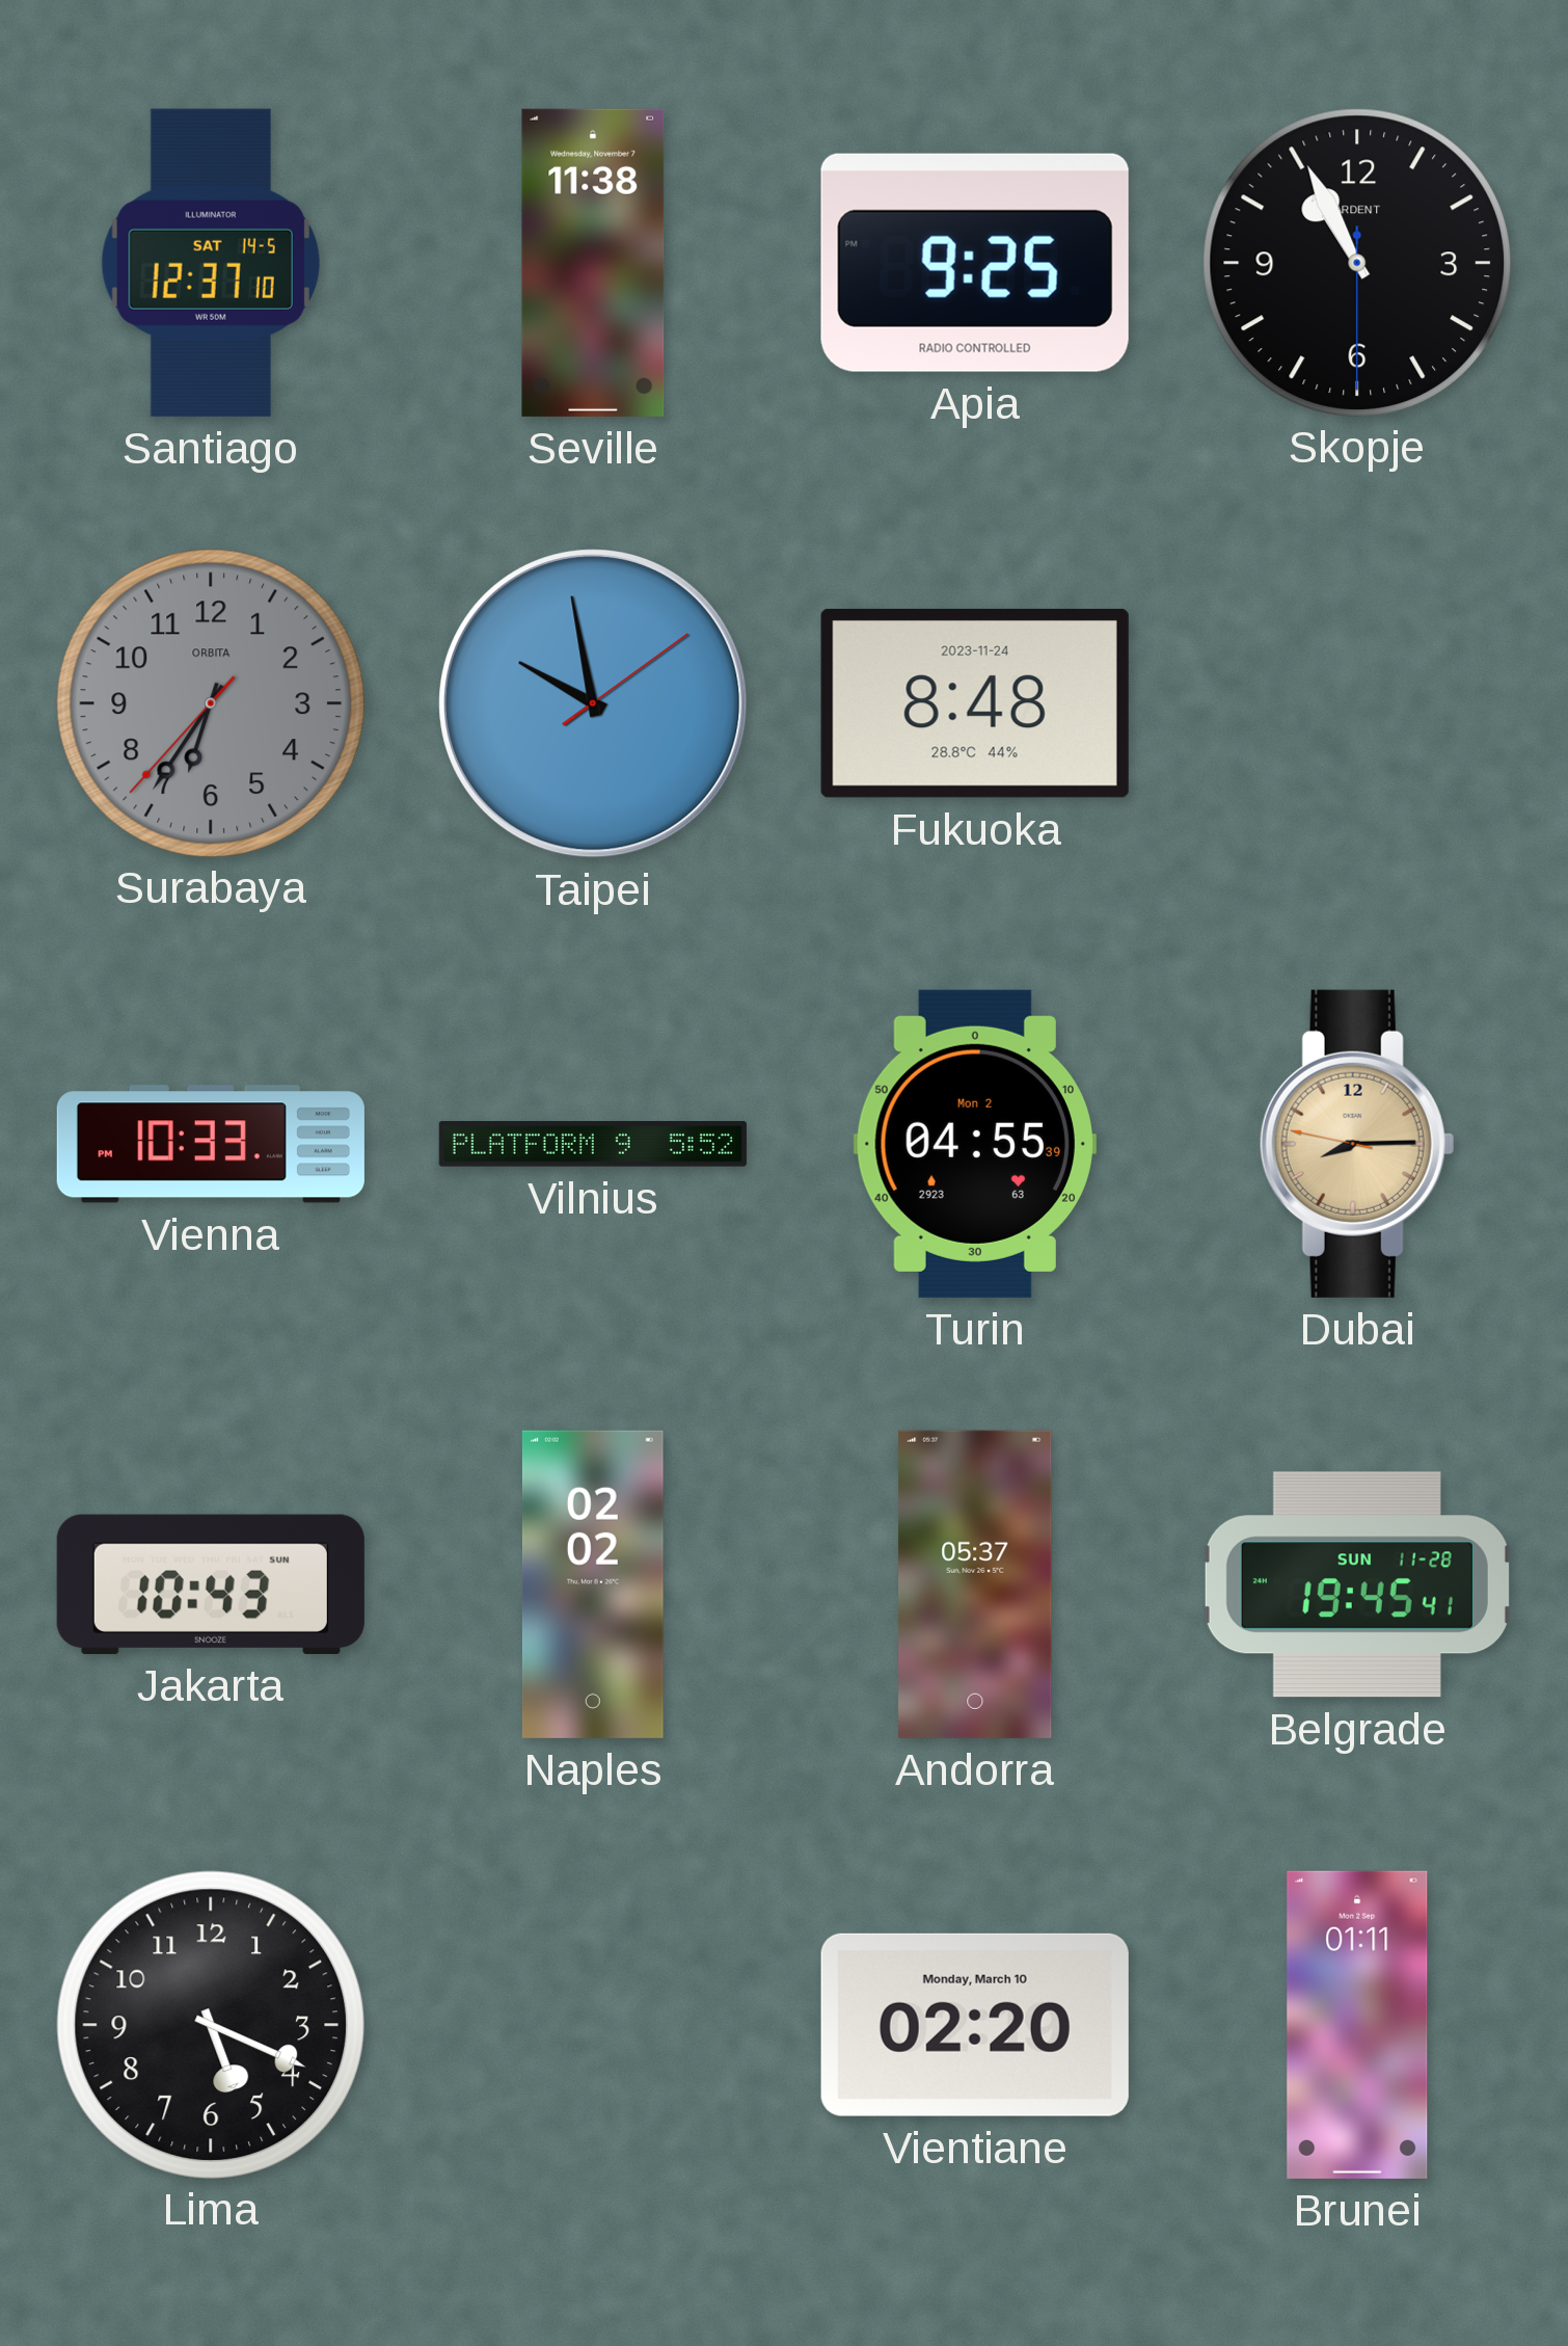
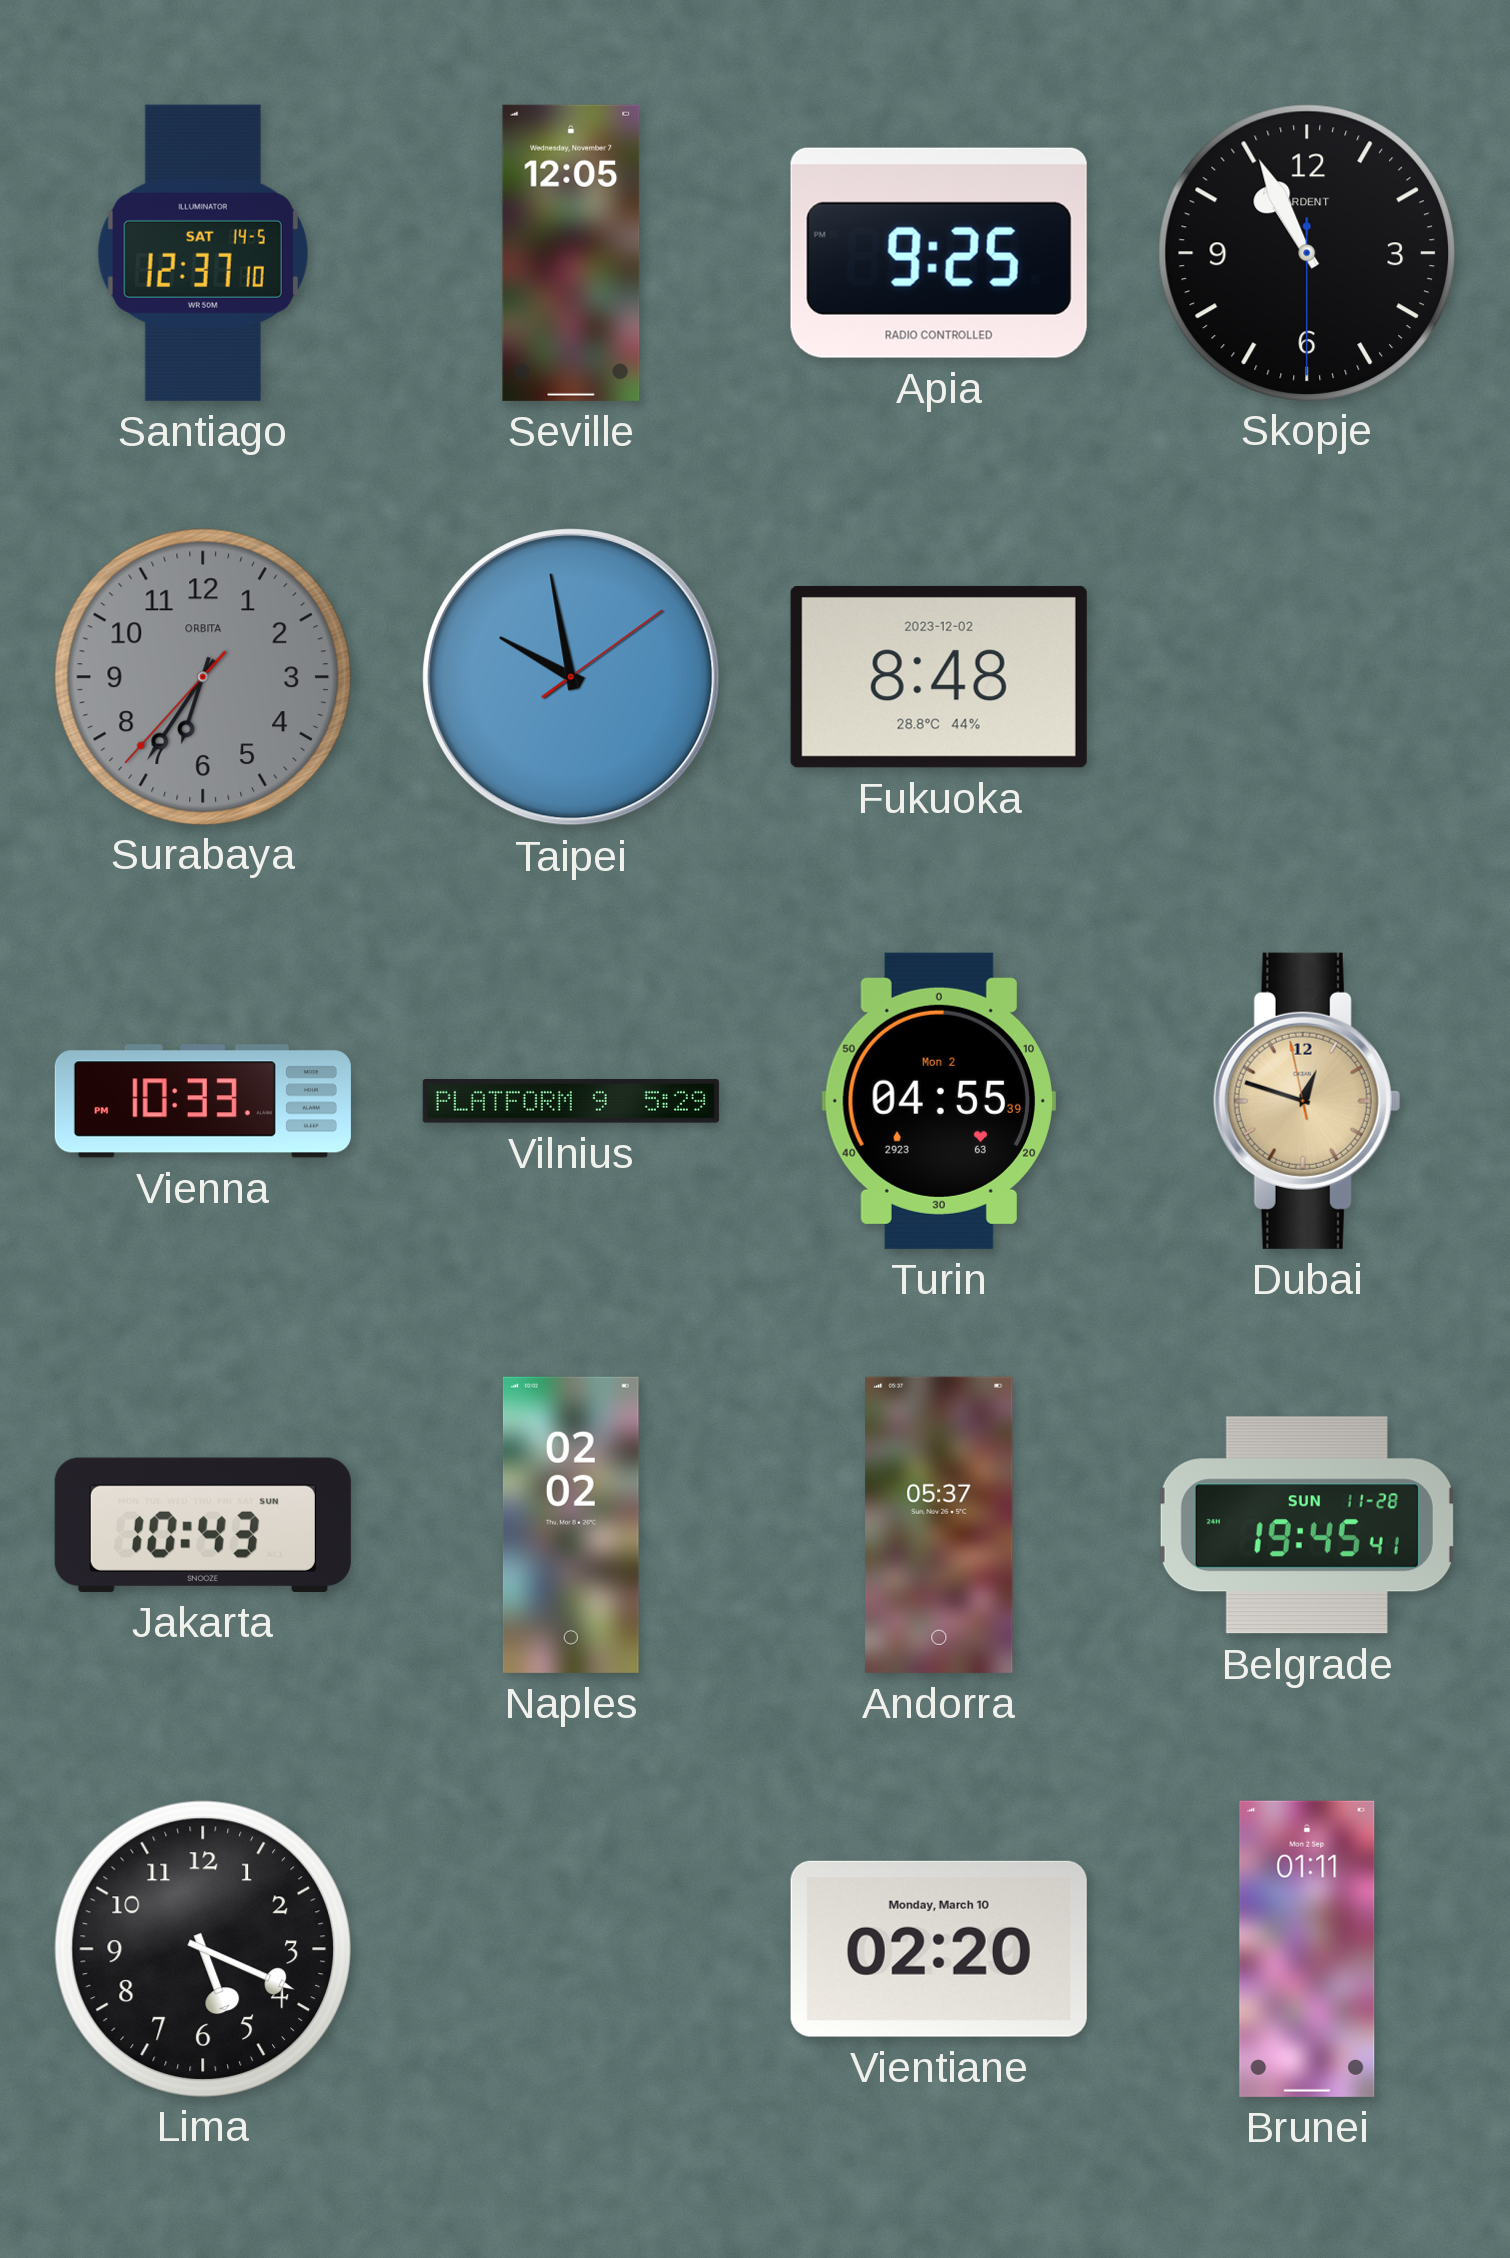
Seville: 11:38 -> 12:05 (571, 253)
Fukuoka date: 2023-11-24 -> 2023-12-02 (939, 677)
Vilnius: 5:52 -> 5:29 (571, 1102)
Dubai: 8:14 -> 12:47 (1307, 1101)
